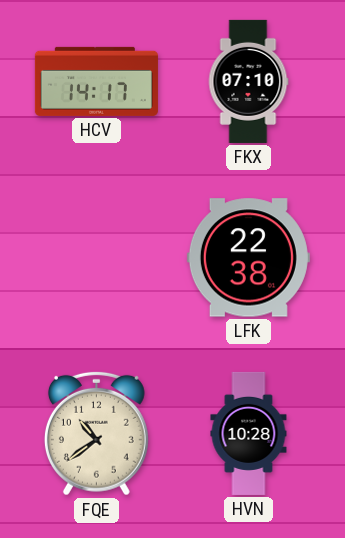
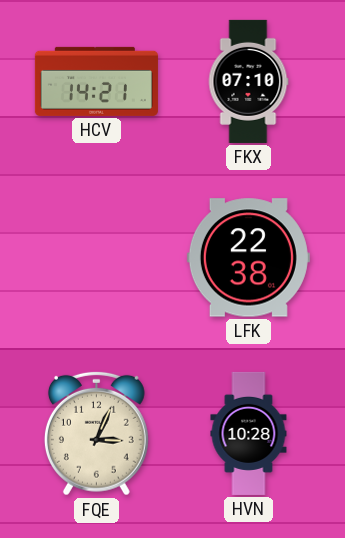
HCV: 14:17 -> 14:21 (96, 81)
FQE: 10:39 -> 3:04 (96, 433)
